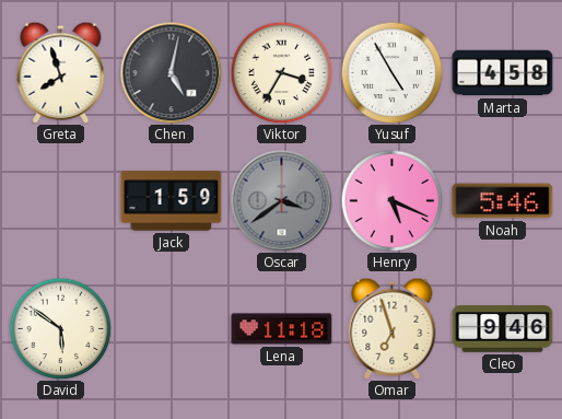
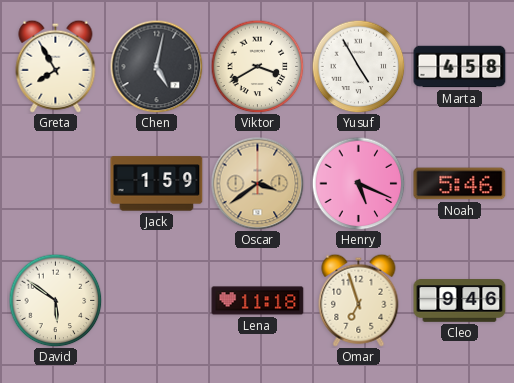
Greta: 7:57 -> 7:55 (56, 66)
Viktor: 3:35 -> 3:40 (257, 66)
Oscar dial: grey -> champagne (257, 183)
